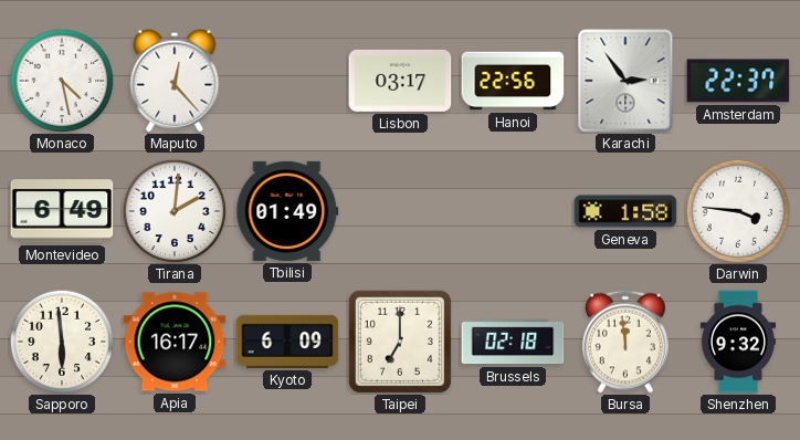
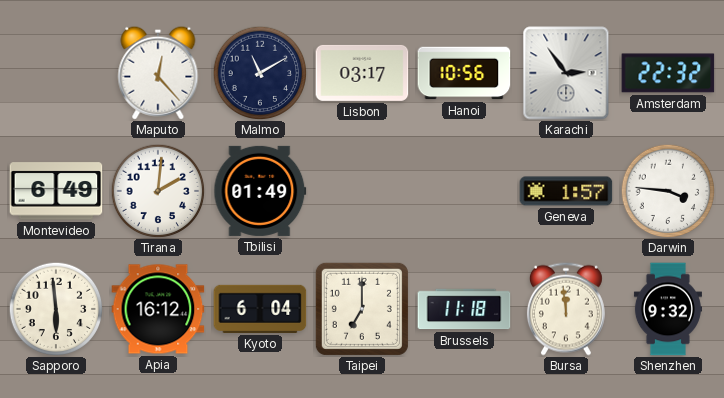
Monaco: 4:28 -> none (62, 81)
Malmo: none -> 11:10 (260, 73)
Hanoi: 22:56 -> 10:56 (464, 73)
Amsterdam: 22:37 -> 22:32 (668, 73)
Geneva: 1:58 -> 1:57 (566, 191)
Apia: 16:17 -> 16:12 (158, 309)
Kyoto: 6:09 -> 6:04 (260, 309)
Brussels: 02:18 -> 11:18 (464, 309)
